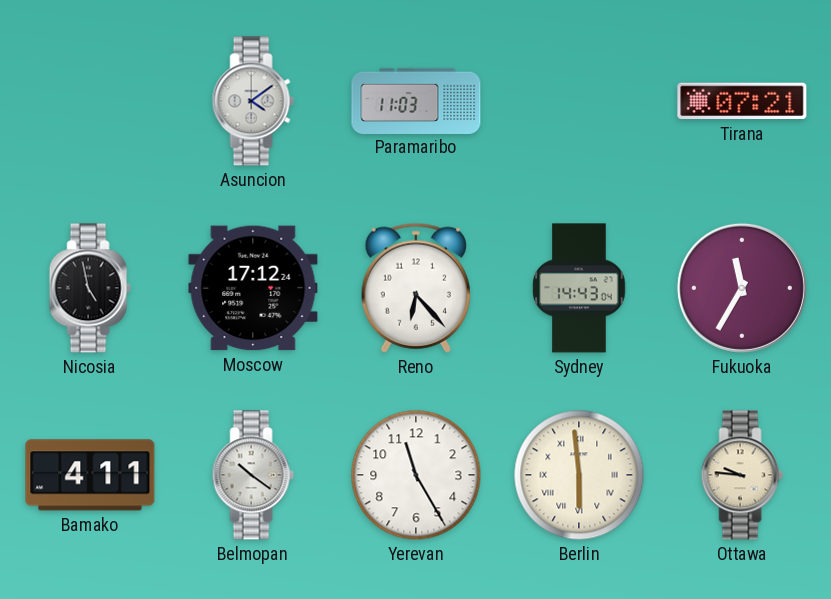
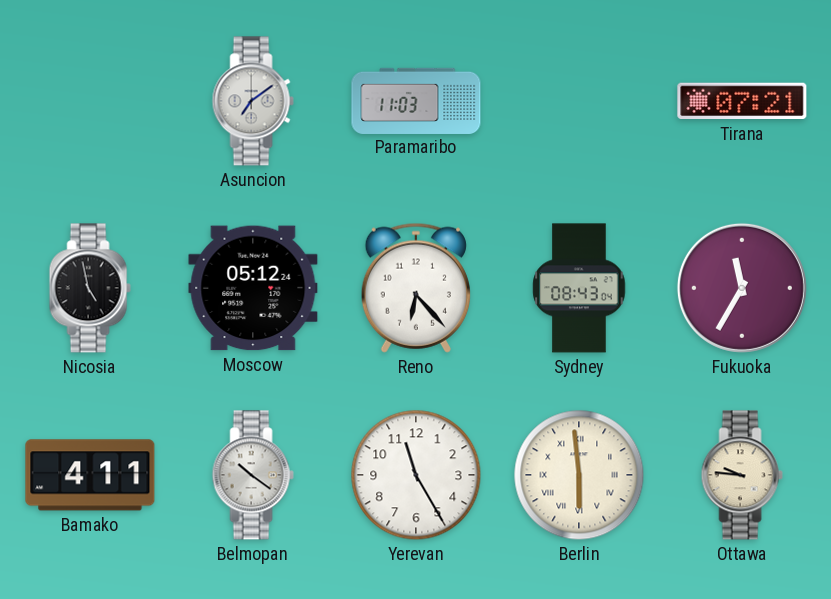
Asuncion: 4:09 -> 7:09 (253, 101)
Moscow: 17:12 -> 05:12 (253, 288)
Sydney: 14:43 -> 08:43 (579, 288)
